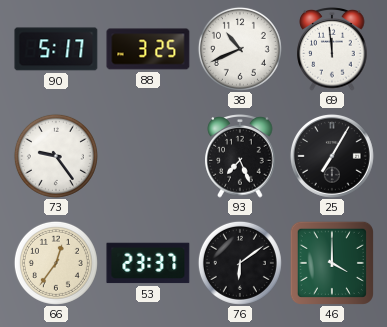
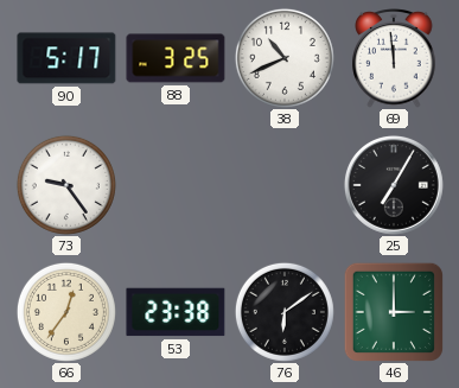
93: 7:26 -> none (240, 156)
53: 23:37 -> 23:38 (176, 312)
46: 4:00 -> 3:00 (394, 312)
